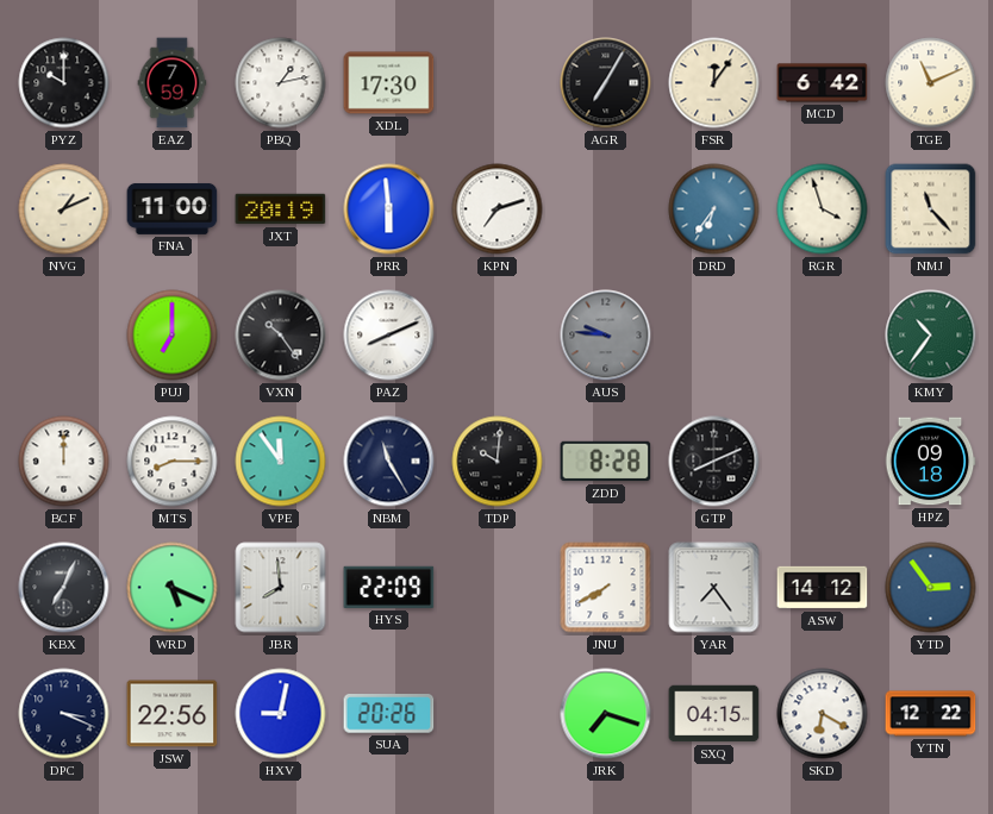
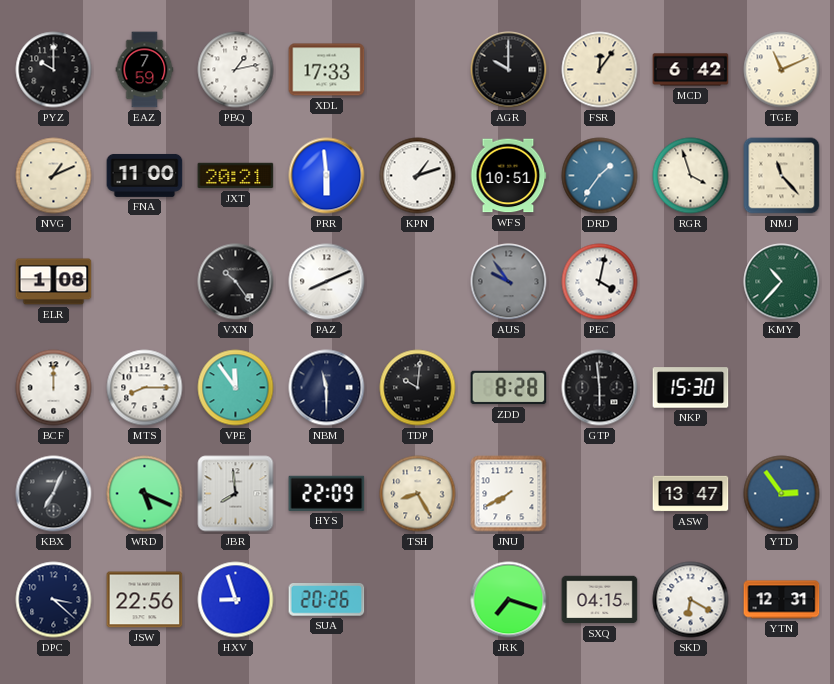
XDL: 17:30 -> 17:33 (327, 70)
AGR: 7:05 -> 10:00 (509, 70)
JXT: 20:19 -> 20:21 (236, 176)
KPN: 7:12 -> 1:12 (418, 176)
WFS: none -> 10:51 (508, 176)
DRD: 6:36 -> 1:36 (600, 176)
ELR: none -> 1:08 (54, 282)
PUJ: 7:00 -> none (173, 336)
AUS: 9:46 -> 9:54 (509, 282)
PEC: none -> 4:02 (600, 282)
KMY: 10:36 -> 10:37 (782, 282)
NBM: 11:25 -> 11:30 (327, 388)
GTP: 8:11 -> 5:59 (600, 388)
NKP: none -> 15:30 (691, 388)
HPZ: 09:18 -> none (930, 462)
TSH: none -> 8:25 (418, 494)
YAR: 7:24 -> none (714, 588)
ASW: 14:12 -> 13:47 (691, 494)
DPC: 3:19 -> 3:22 (54, 600)
HXV: 9:02 -> 8:57 (236, 600)
YTN: 12:22 -> 12:31 (782, 600)
